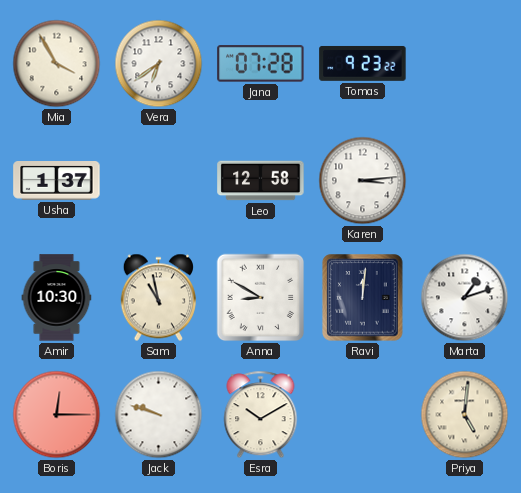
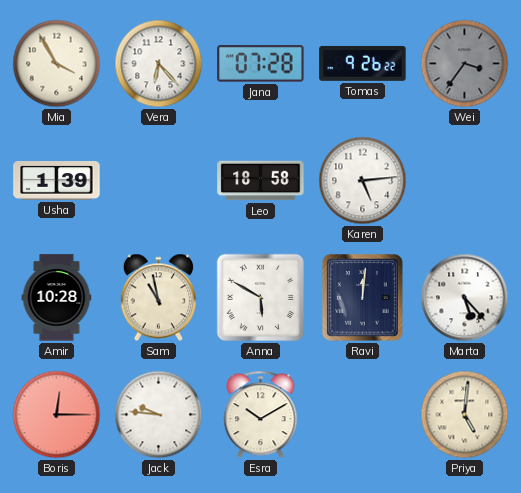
Vera: 6:39 -> 6:23 (159, 64)
Tomas: 9:23 -> 9:26 (363, 63)
Wei: none -> 3:36 (465, 64)
Usha: 1:37 -> 1:39 (57, 181)
Leo: 12:58 -> 18:58 (261, 181)
Karen: 3:14 -> 5:14 (363, 181)
Amir: 10:30 -> 10:28 (57, 298)
Anna: 8:50 -> 5:50 (261, 298)
Marta: 1:12 -> 5:23 (465, 298)
Jack: 9:48 -> 9:46 (159, 415)
